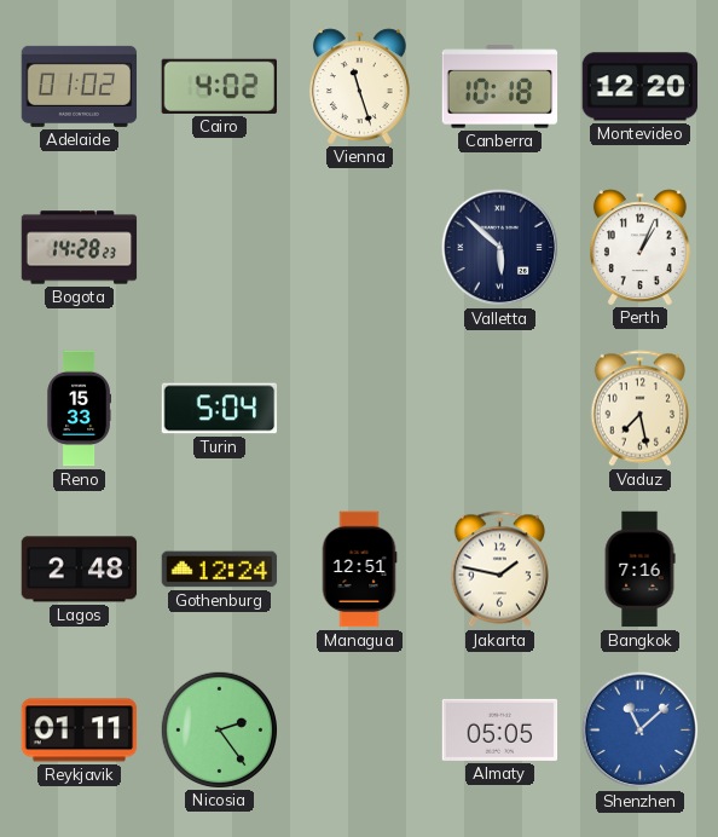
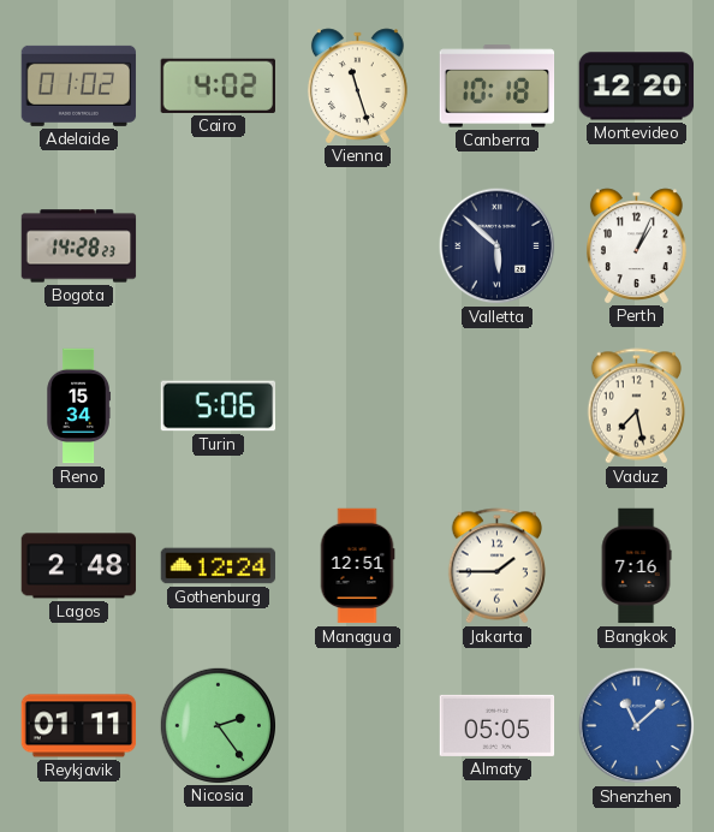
Reno: 15:33 -> 15:34 (78, 406)
Turin: 5:04 -> 5:06 (219, 406)
Jakarta: 1:47 -> 1:45 (496, 566)
